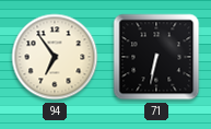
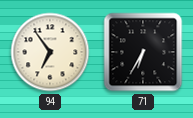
71: 6:32 -> 6:35 (143, 52)
